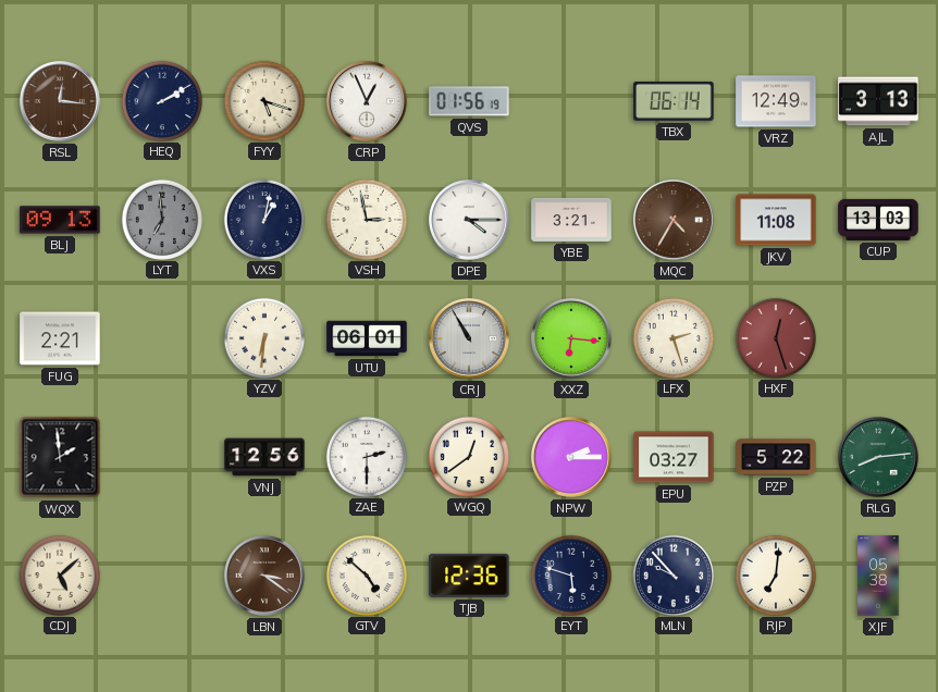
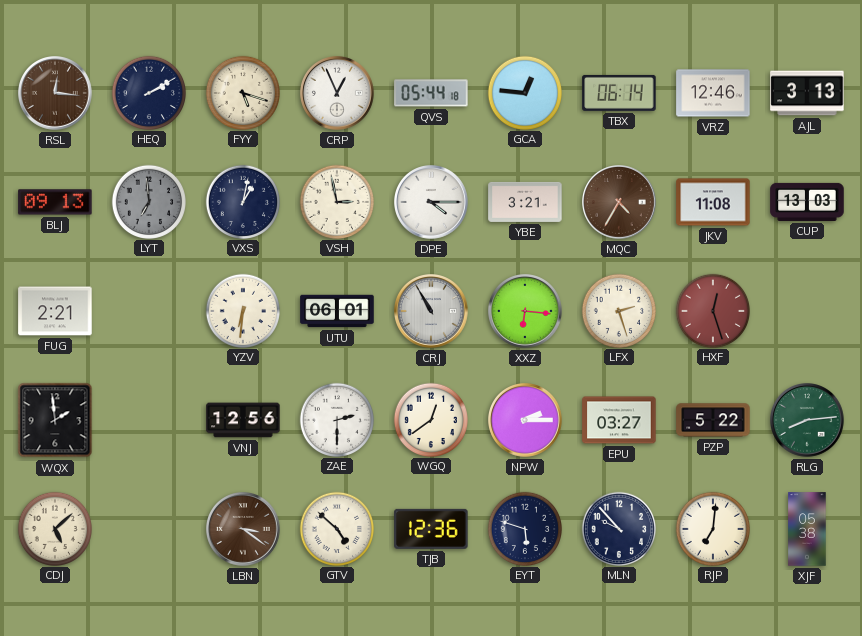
QVS: 01:56 -> 05:44 (431, 93)
GCA: none -> 12:46 (524, 92)
VRZ: 12:49 -> 12:46 (713, 93)
